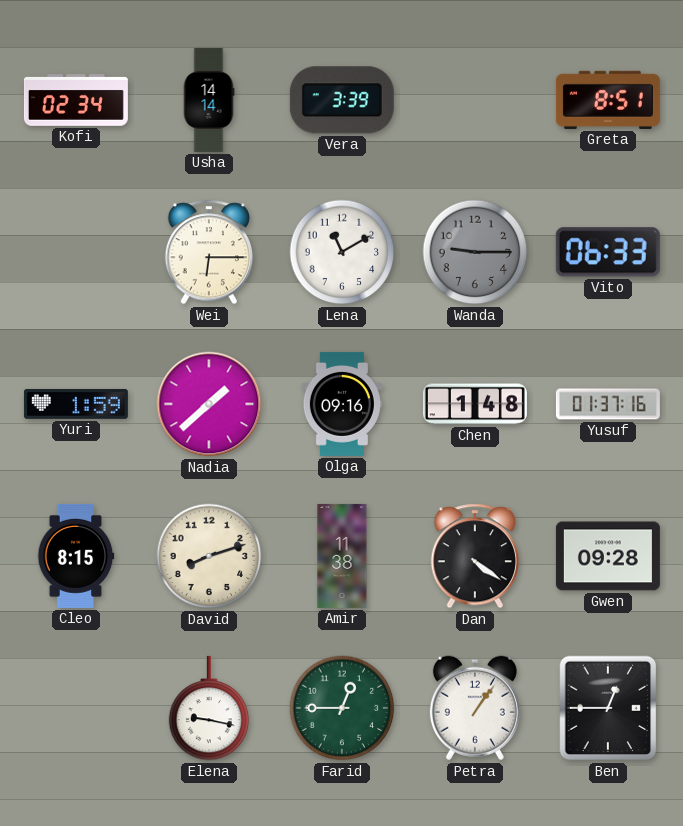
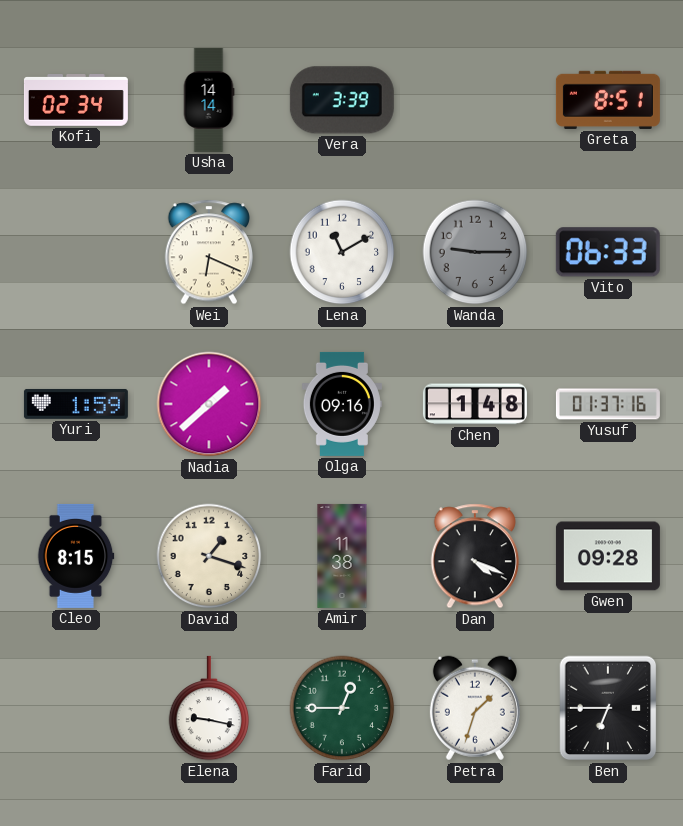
Wei: 6:15 -> 6:19 (208, 252)
David: 8:12 -> 1:18 (209, 556)
Dan: 4:21 -> 4:19 (474, 556)
Petra: 1:06 -> 1:33 (475, 708)
Ben: 12:45 -> 6:45 (608, 708)
